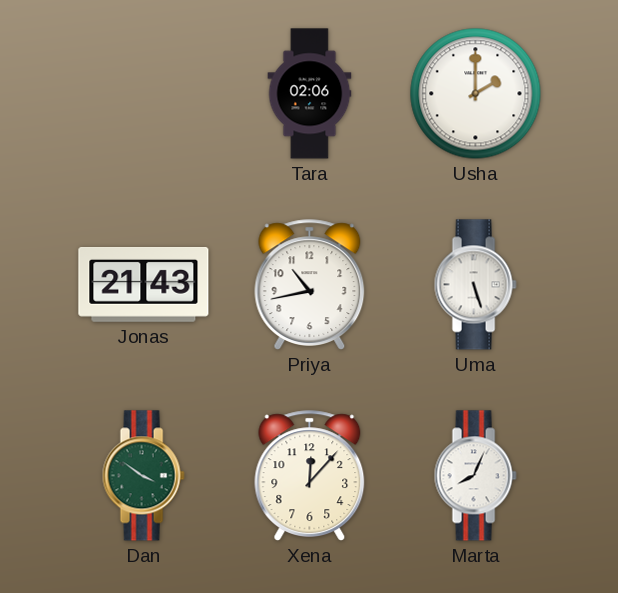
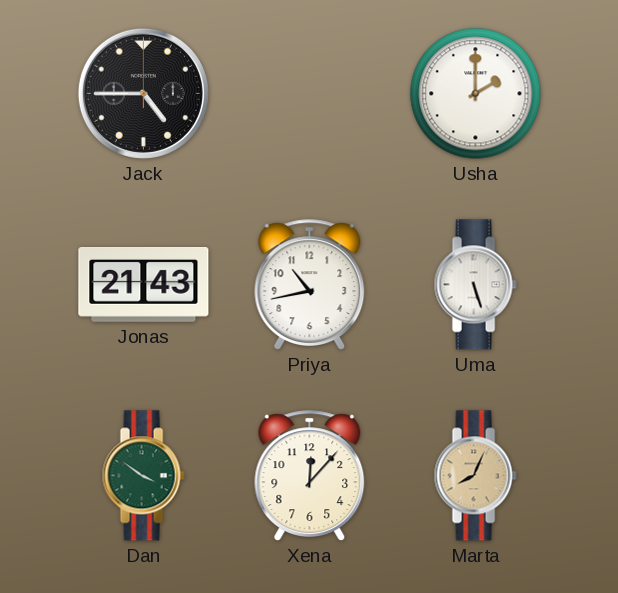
Jack: none -> 4:45 (143, 93)
Tara: 02:06 -> none (310, 94)
Marta dial: white -> champagne (475, 476)
